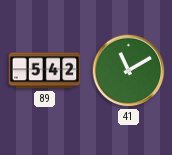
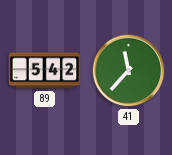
41: 11:10 -> 11:37 (129, 71)
